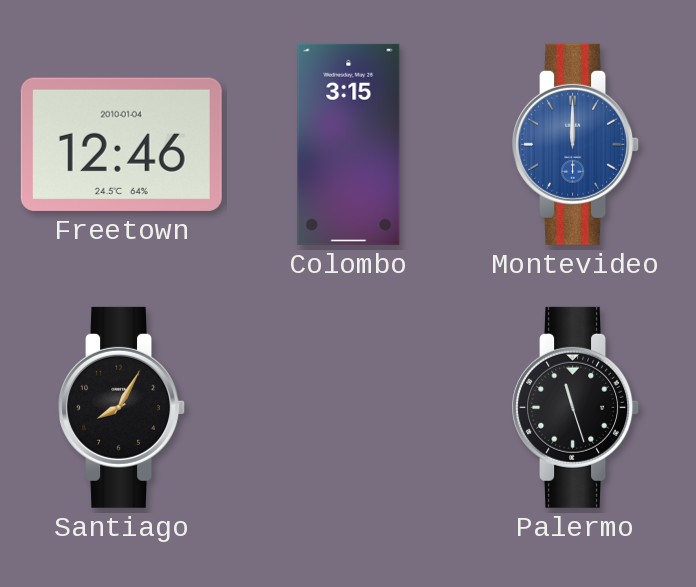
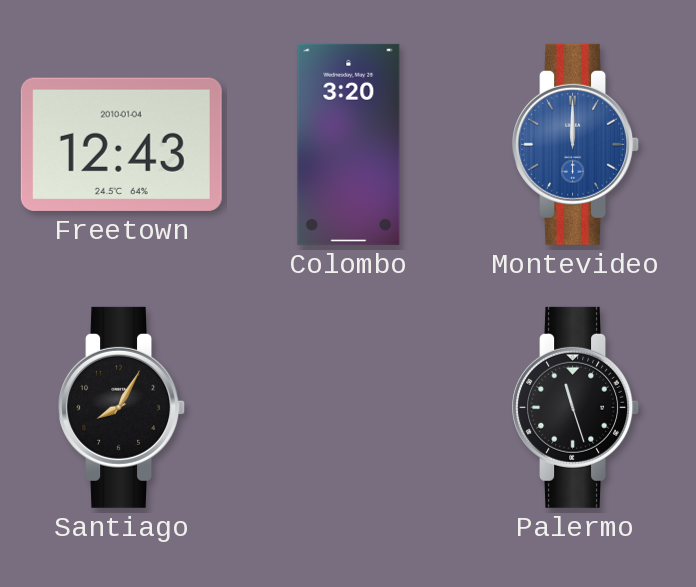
Freetown: 12:46 -> 12:43 (121, 144)
Colombo: 3:15 -> 3:20 (349, 144)
